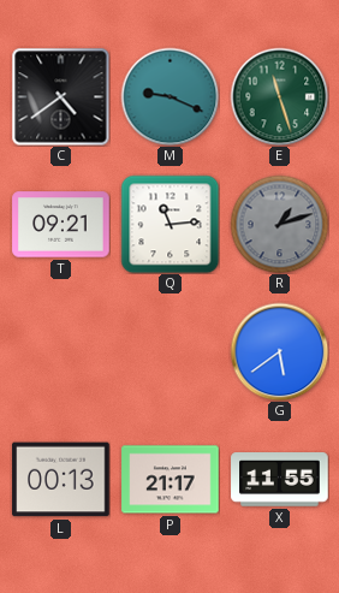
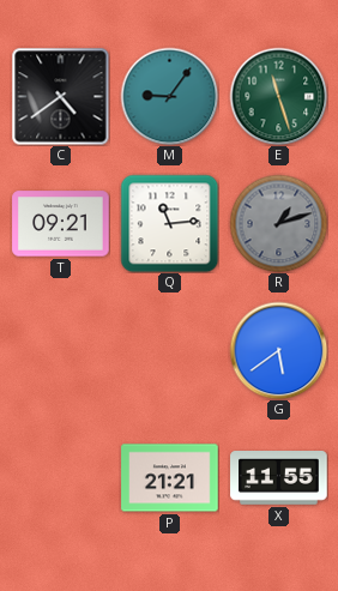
M: 9:19 -> 9:06 (169, 96)
L: 00:13 -> none (61, 480)
P: 21:17 -> 21:21 (170, 478)
